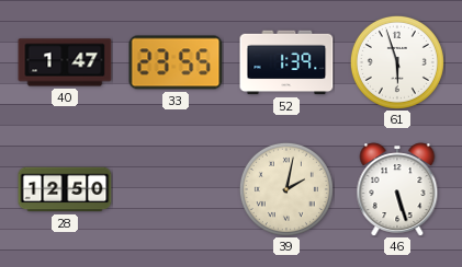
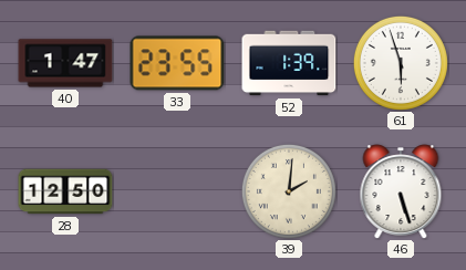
39: 2:02 -> 2:01 (289, 191)
